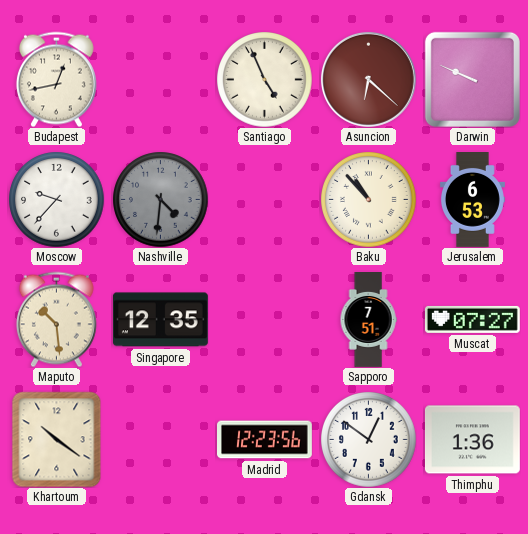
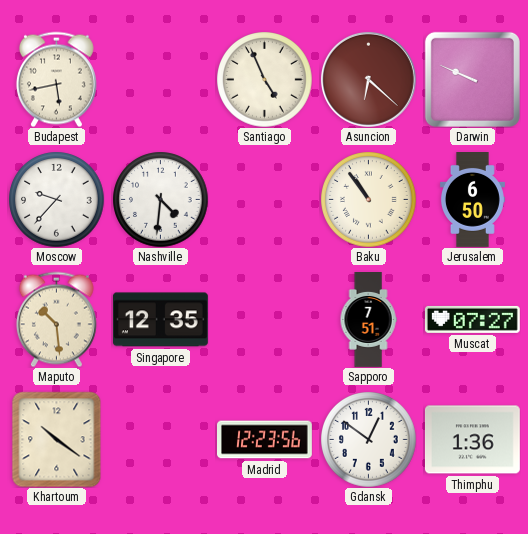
Budapest: 12:43 -> 5:43 (56, 79)
Nashville dial: grey -> white (160, 199)
Baku: 10:53 -> 10:54 (368, 199)
Jerusalem: 6:53 -> 6:50 (472, 200)
